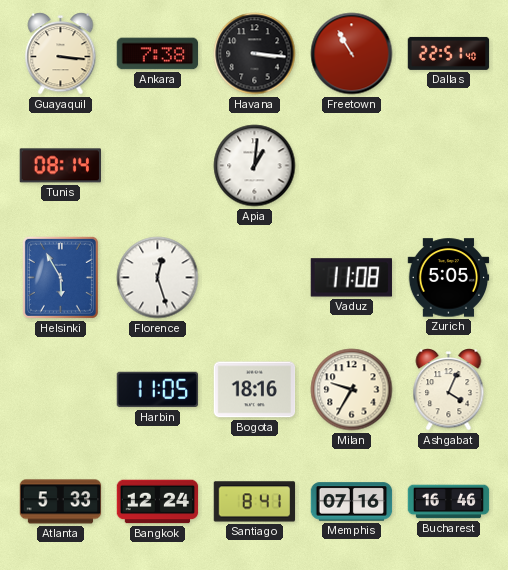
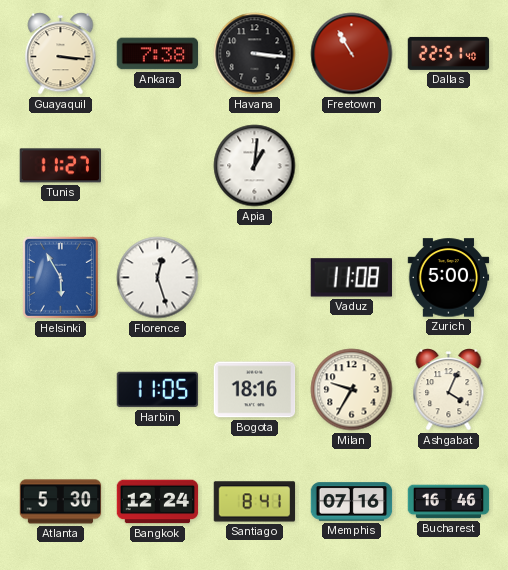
Tunis: 08:14 -> 11:27 (60, 166)
Zurich: 5:05 -> 5:00 (449, 278)
Atlanta: 5:33 -> 5:30 (61, 502)
